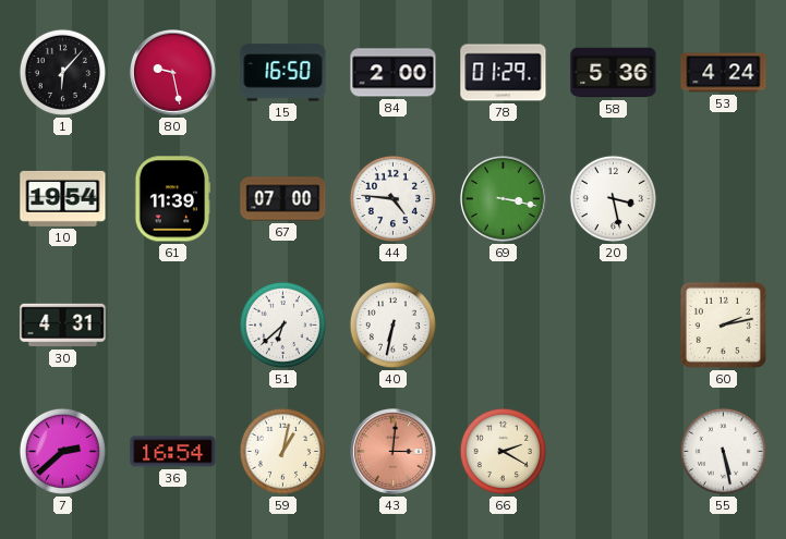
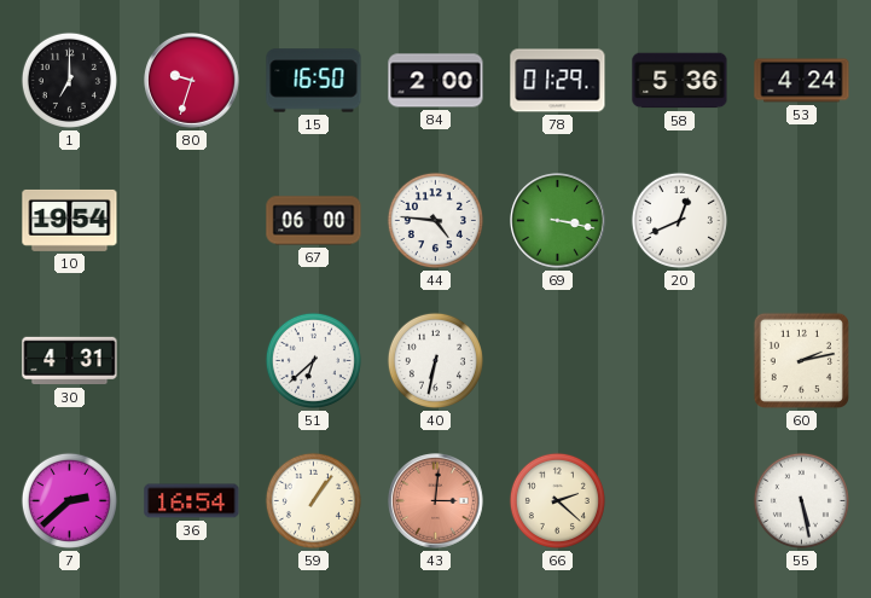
1: 6:07 -> 7:00 (69, 80)
80: 9:28 -> 9:33 (192, 81)
61: 11:39 -> none (172, 199)
67: 07:00 -> 06:00 (314, 221)
20: 3:28 -> 12:41 (679, 220)
59: 1:02 -> 1:06 (313, 500)
66: 2:20 -> 2:22 (557, 500)
